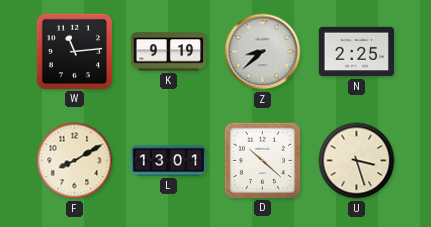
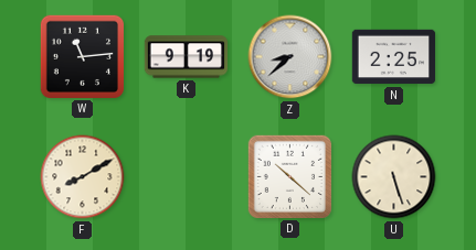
L: 13:01 -> none (169, 161)
U: 3:27 -> 5:27 (394, 177)
